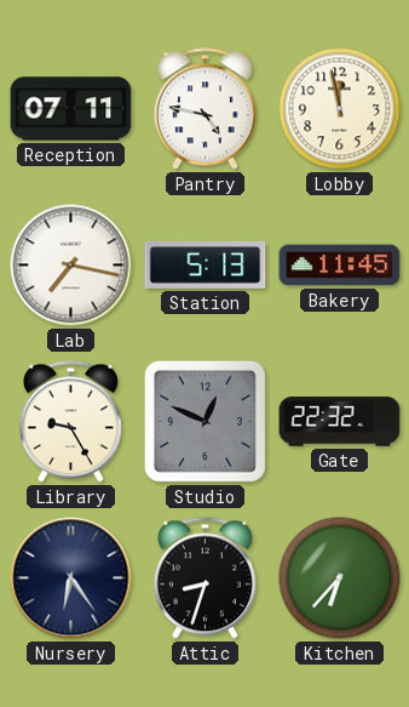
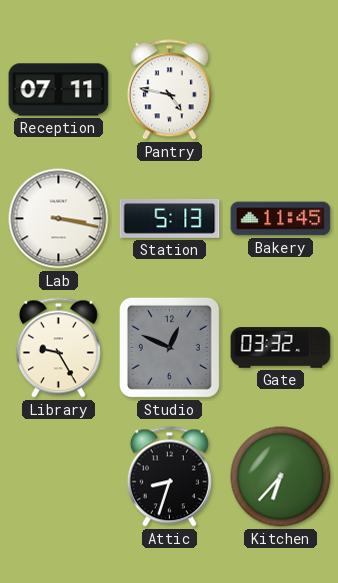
Lobby: 11:58 -> none (340, 109)
Lab: 7:17 -> 3:17 (59, 219)
Gate: 22:32 -> 03:32 (281, 348)
Nursery: 6:24 -> none (71, 578)
